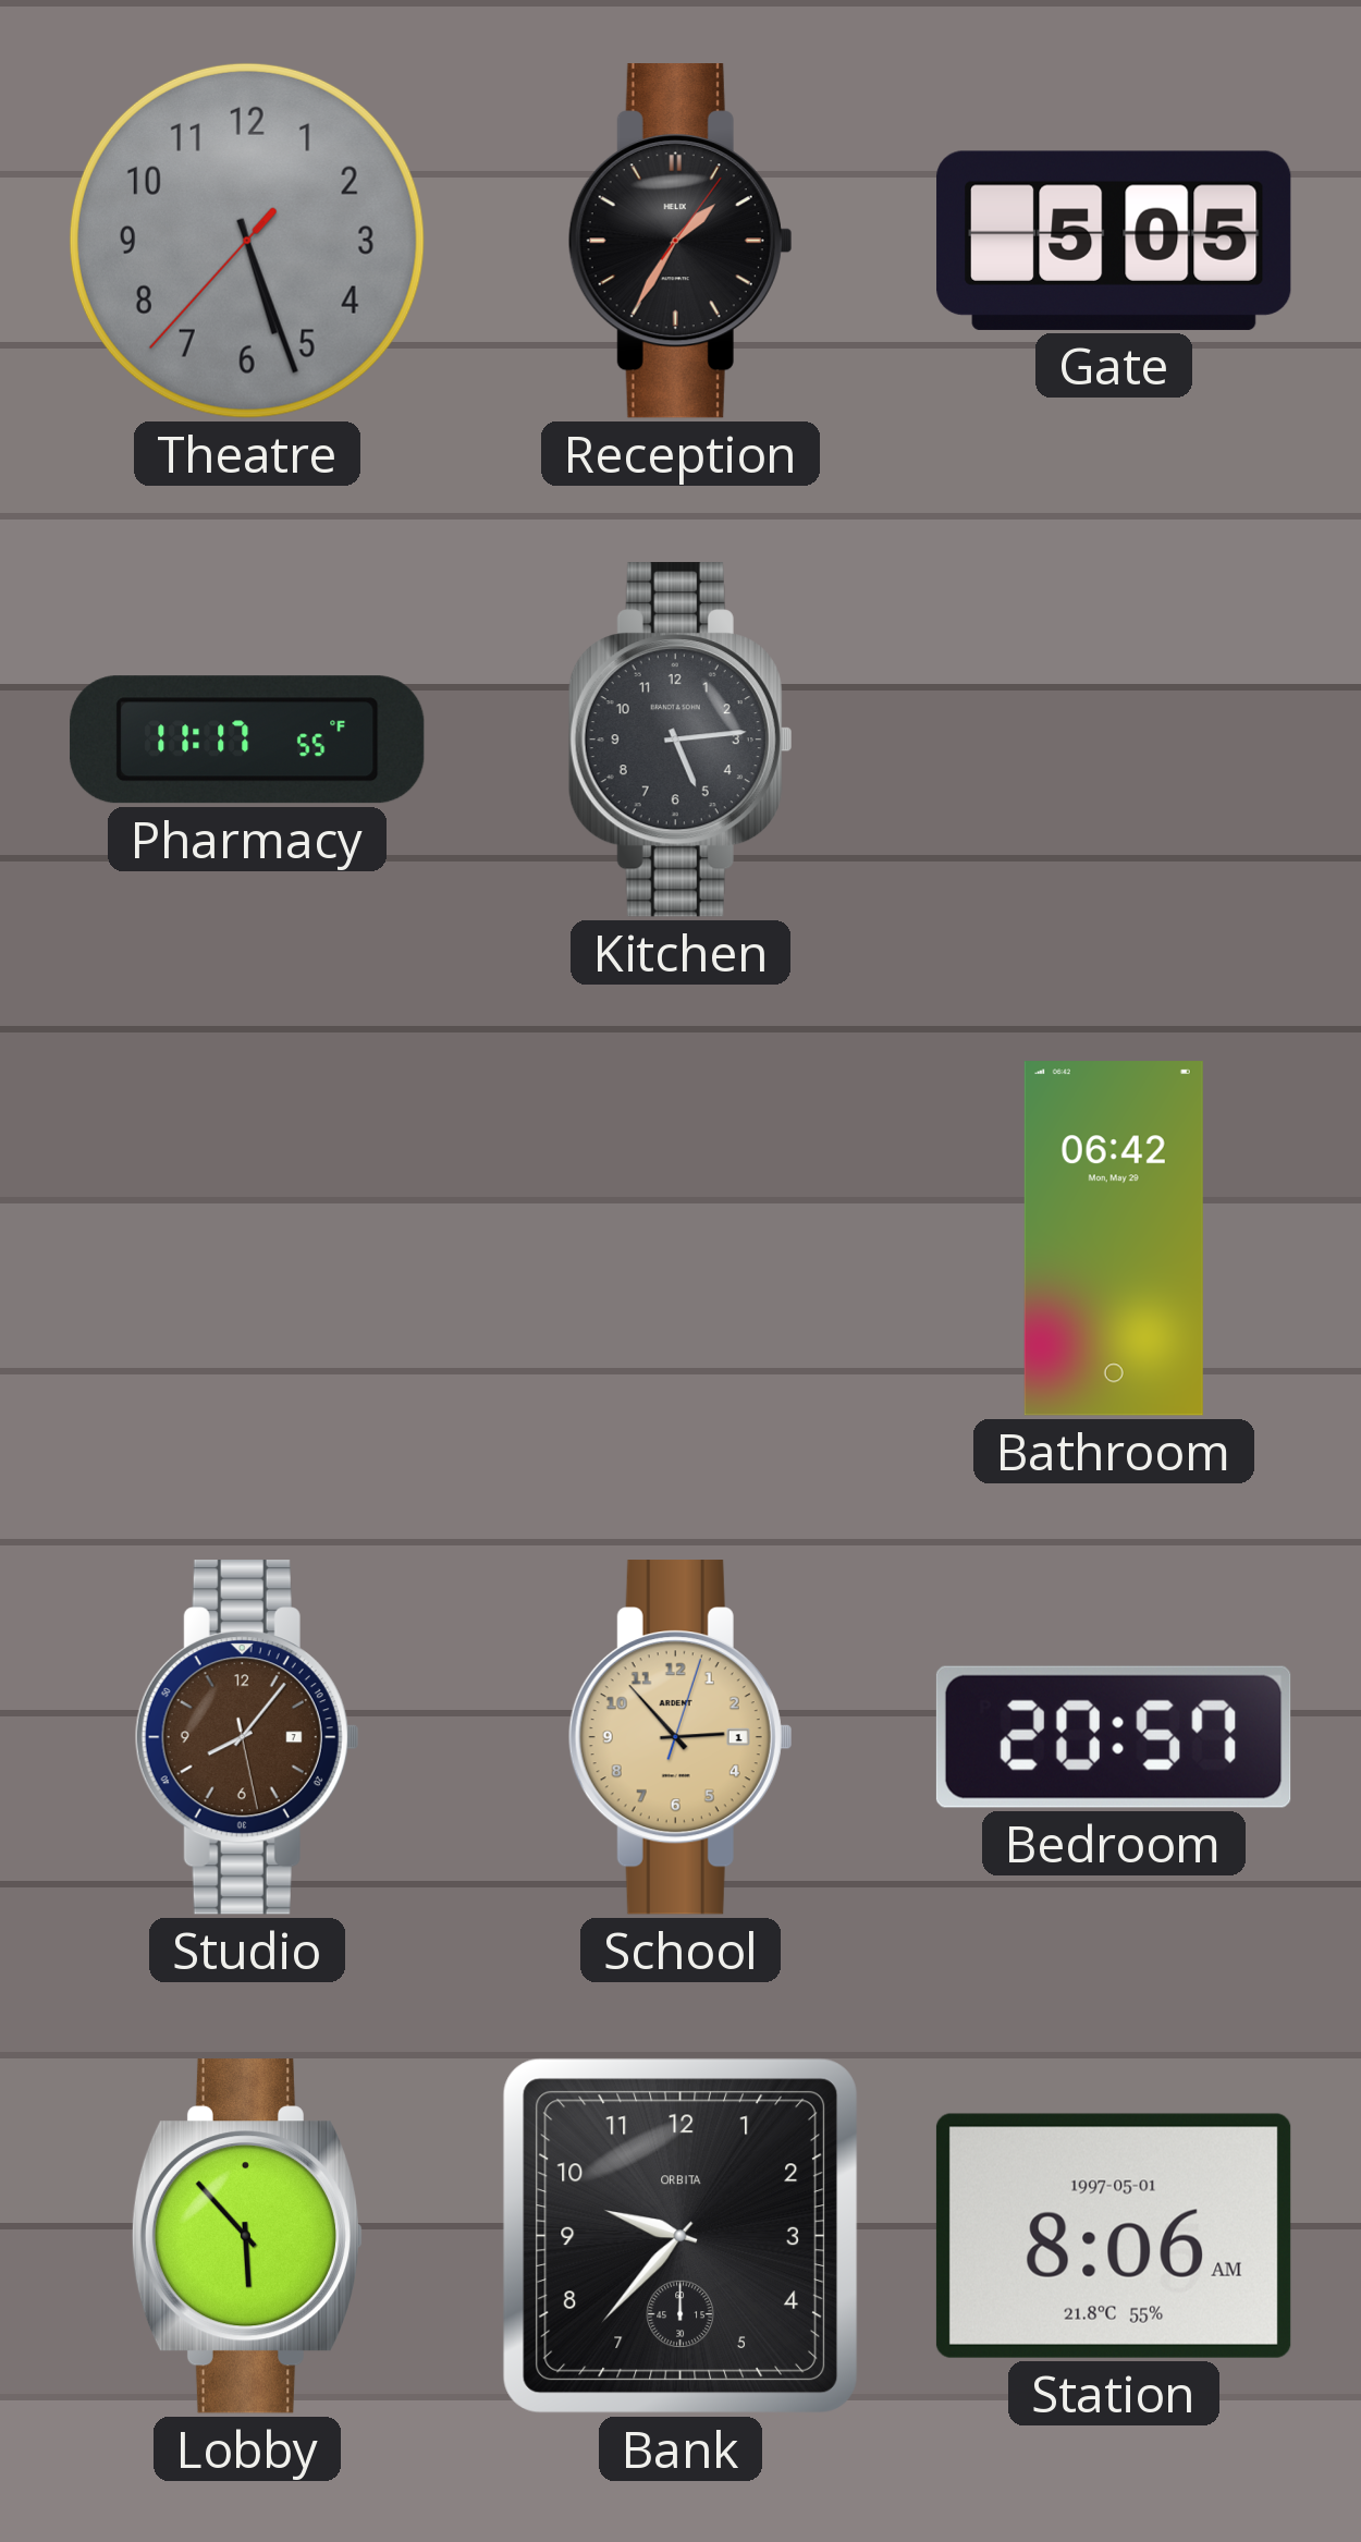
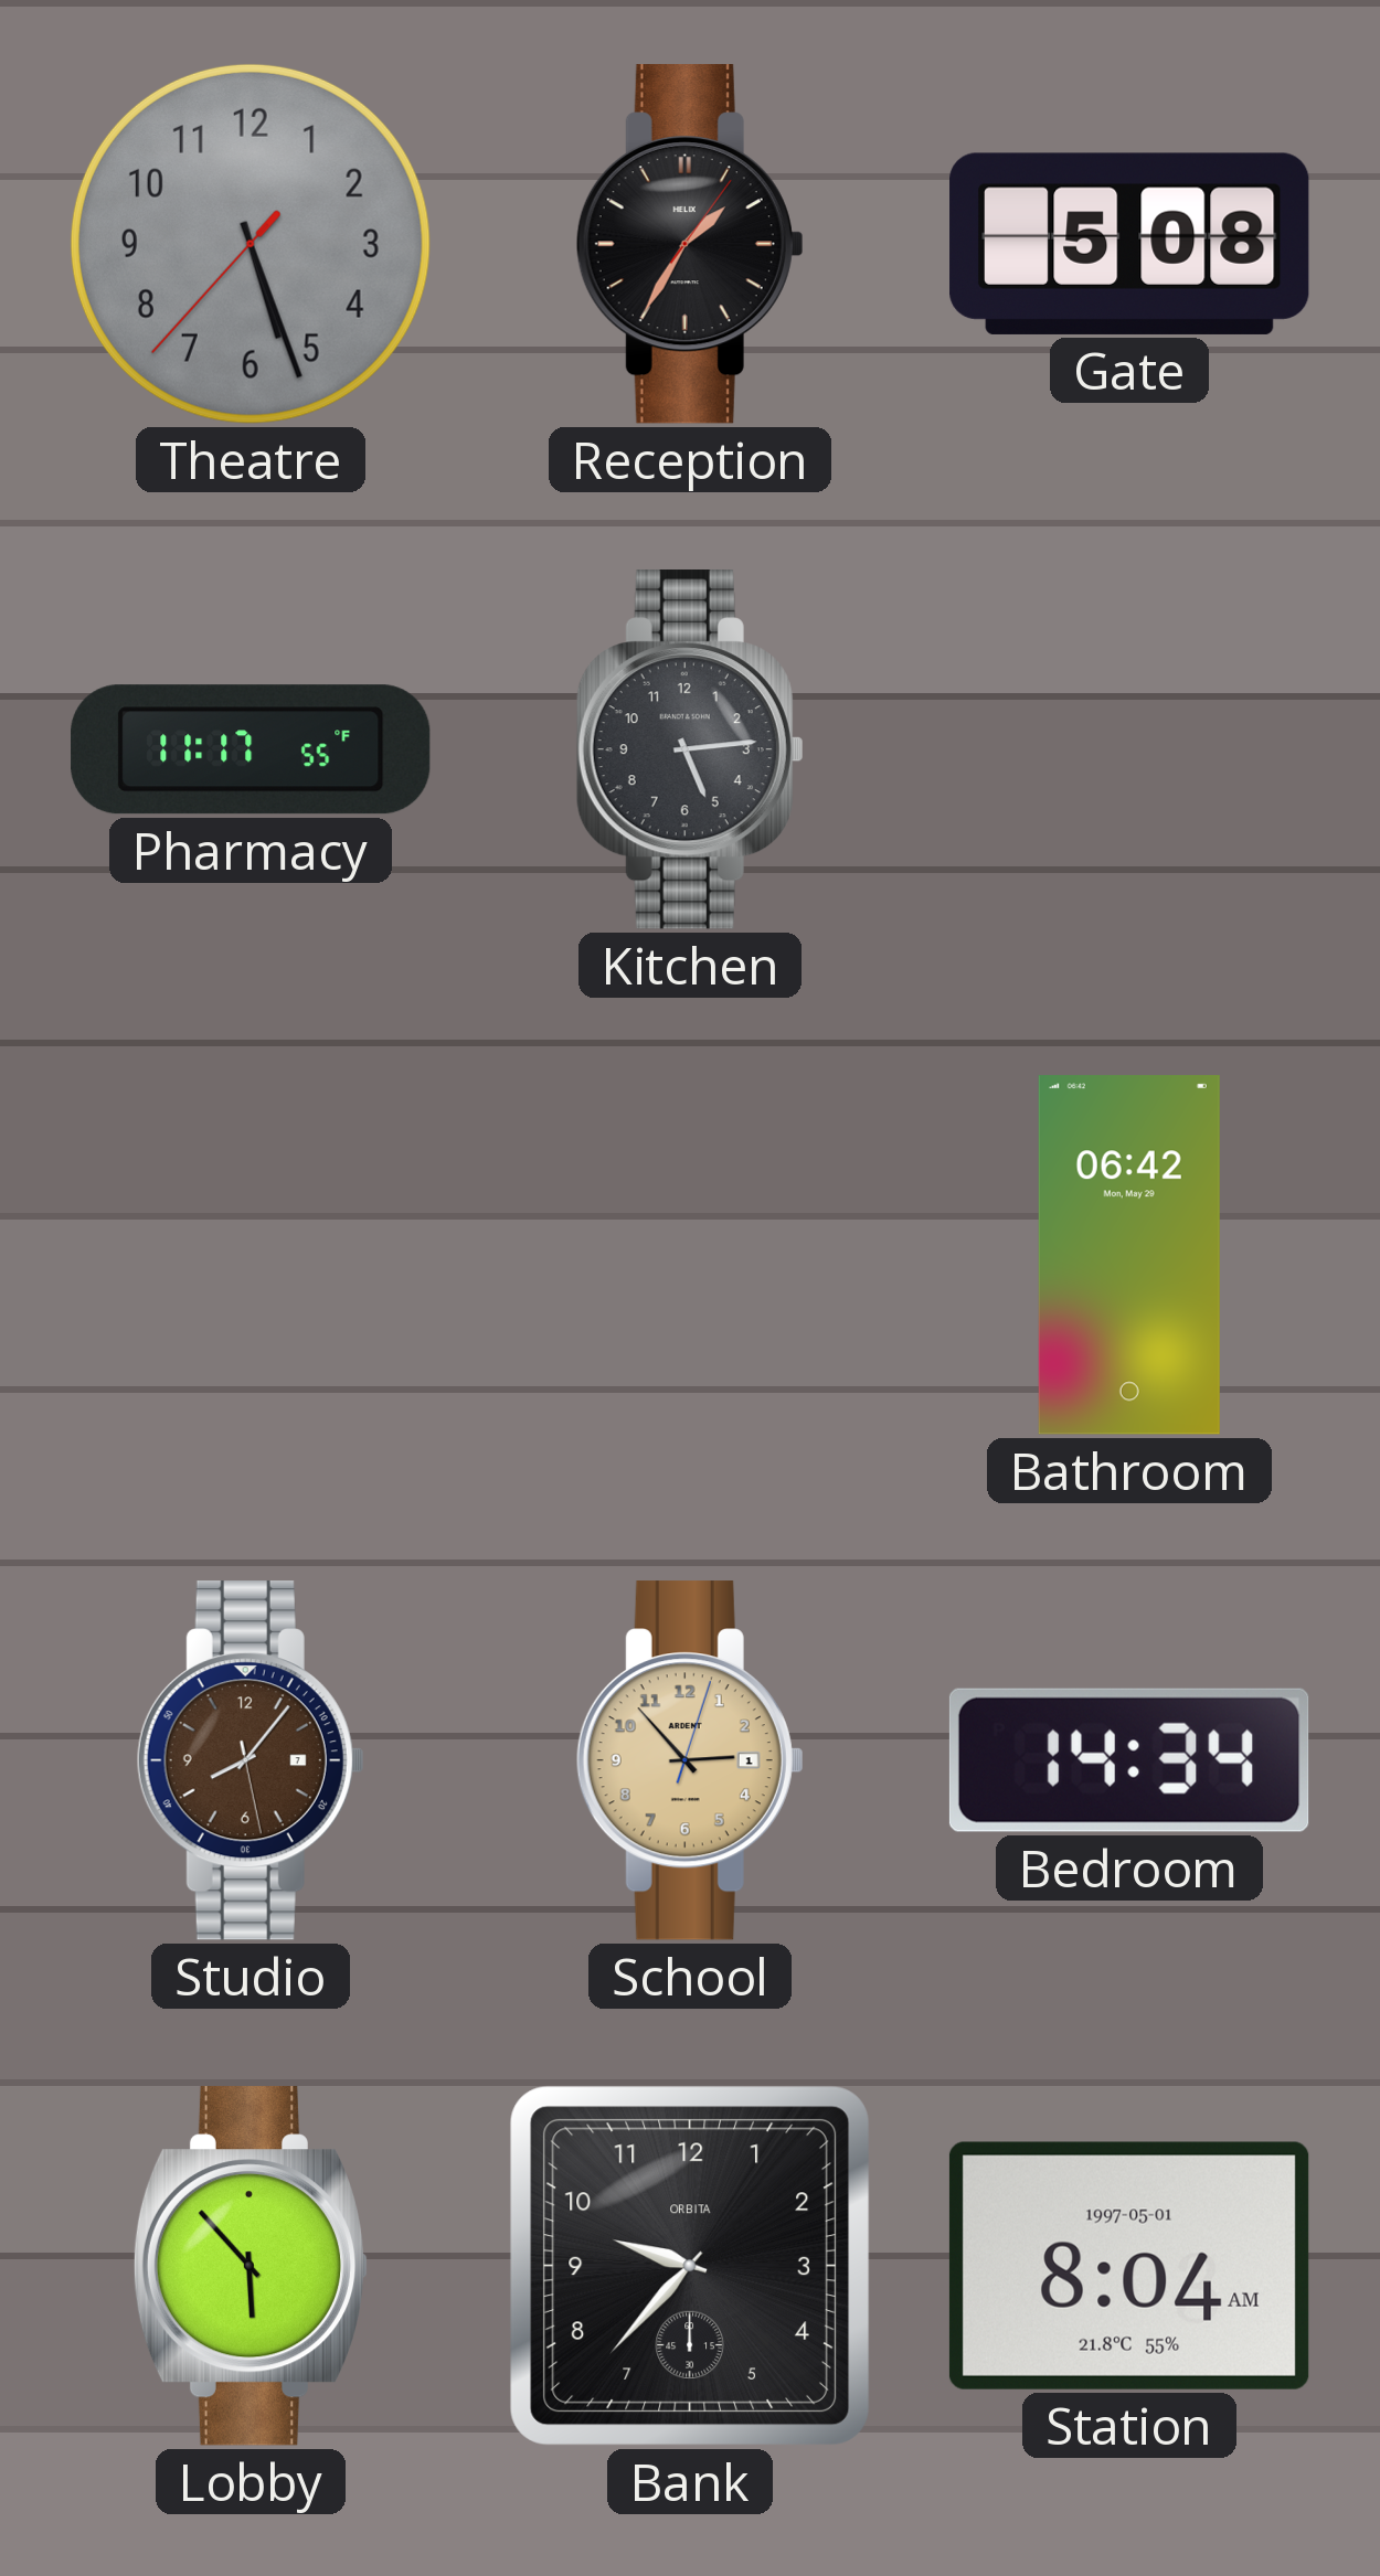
Gate: 5:05 -> 5:08 (1129, 244)
Bedroom: 20:57 -> 14:34 (1129, 1760)
Station: 8:06 -> 8:04 (1129, 2266)
